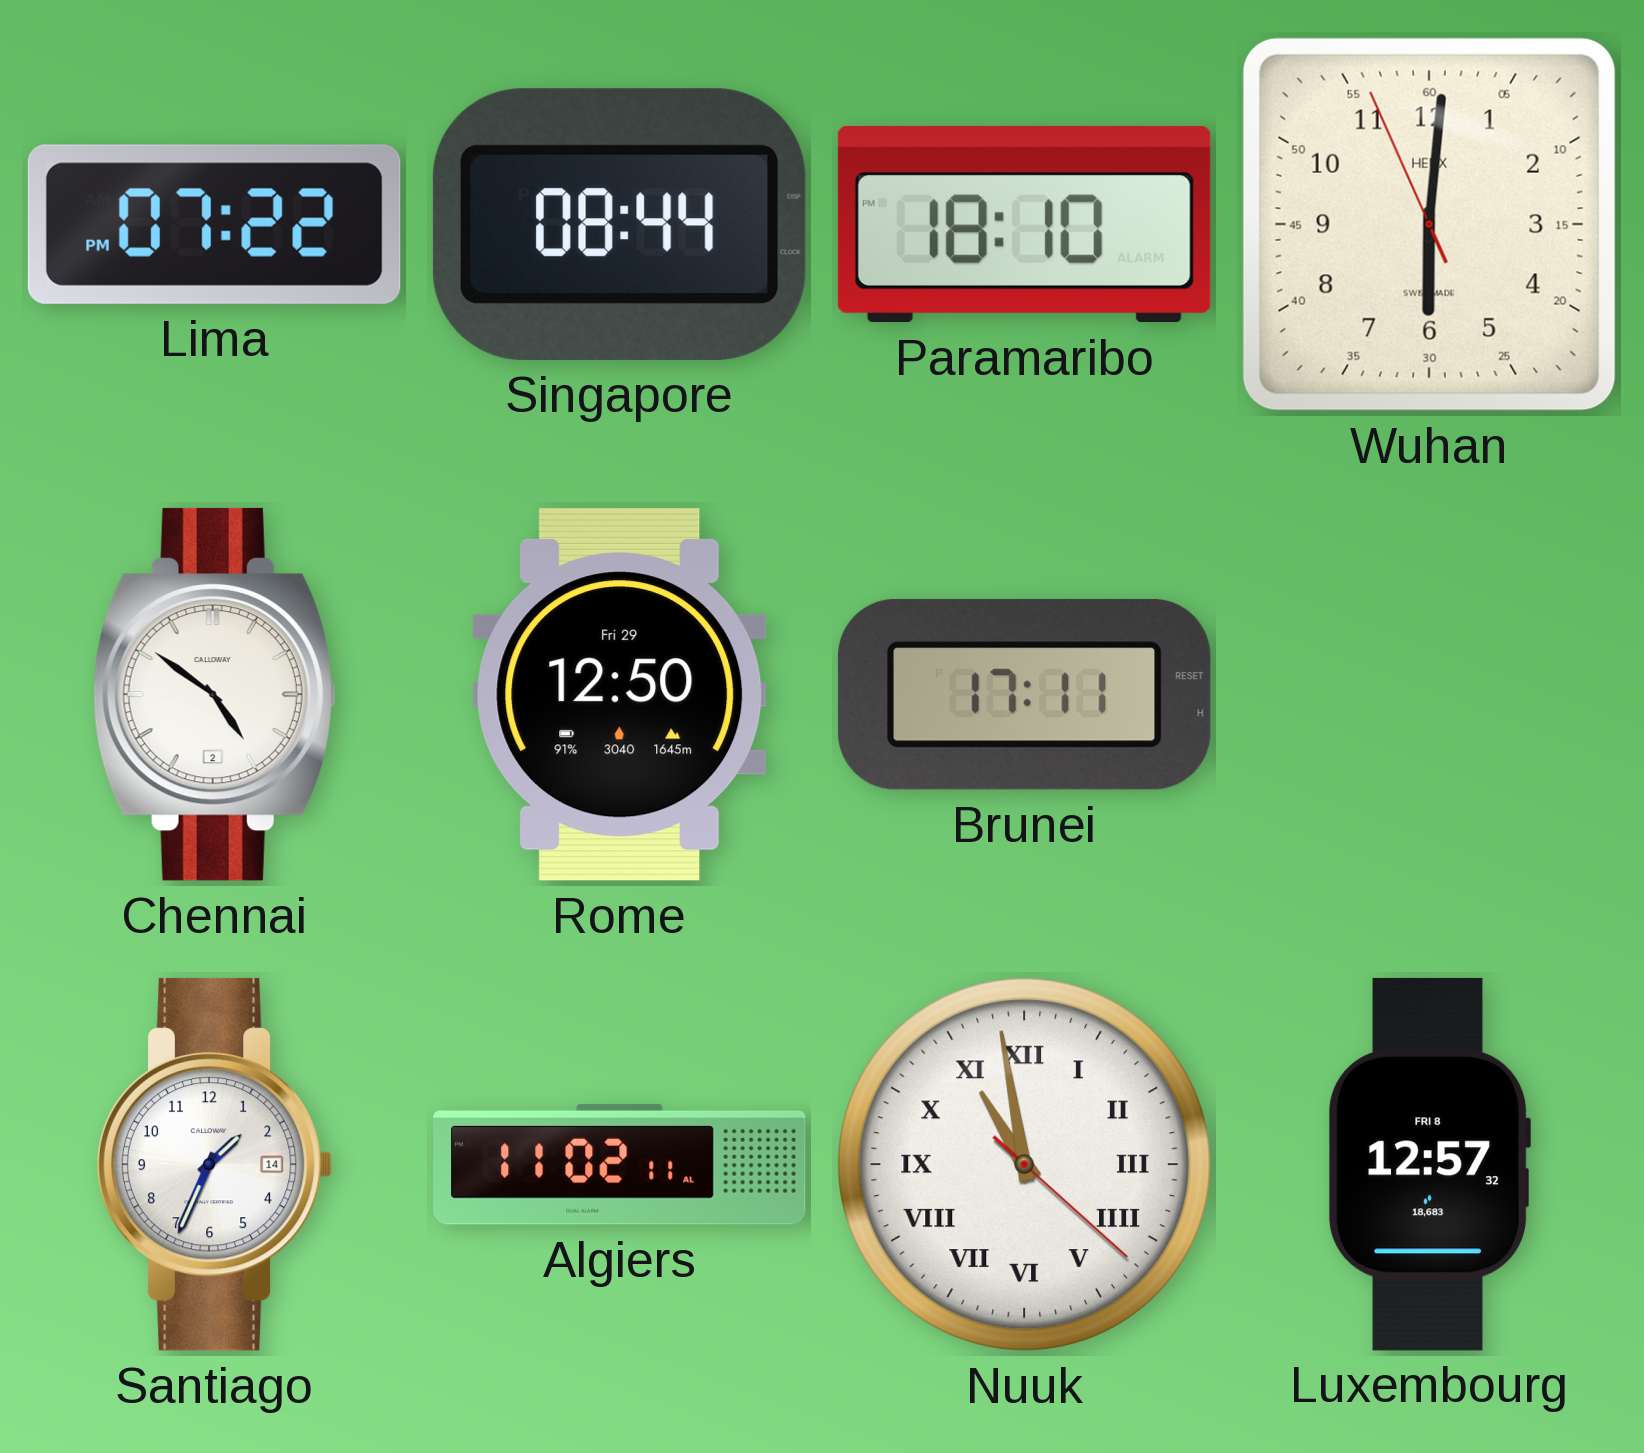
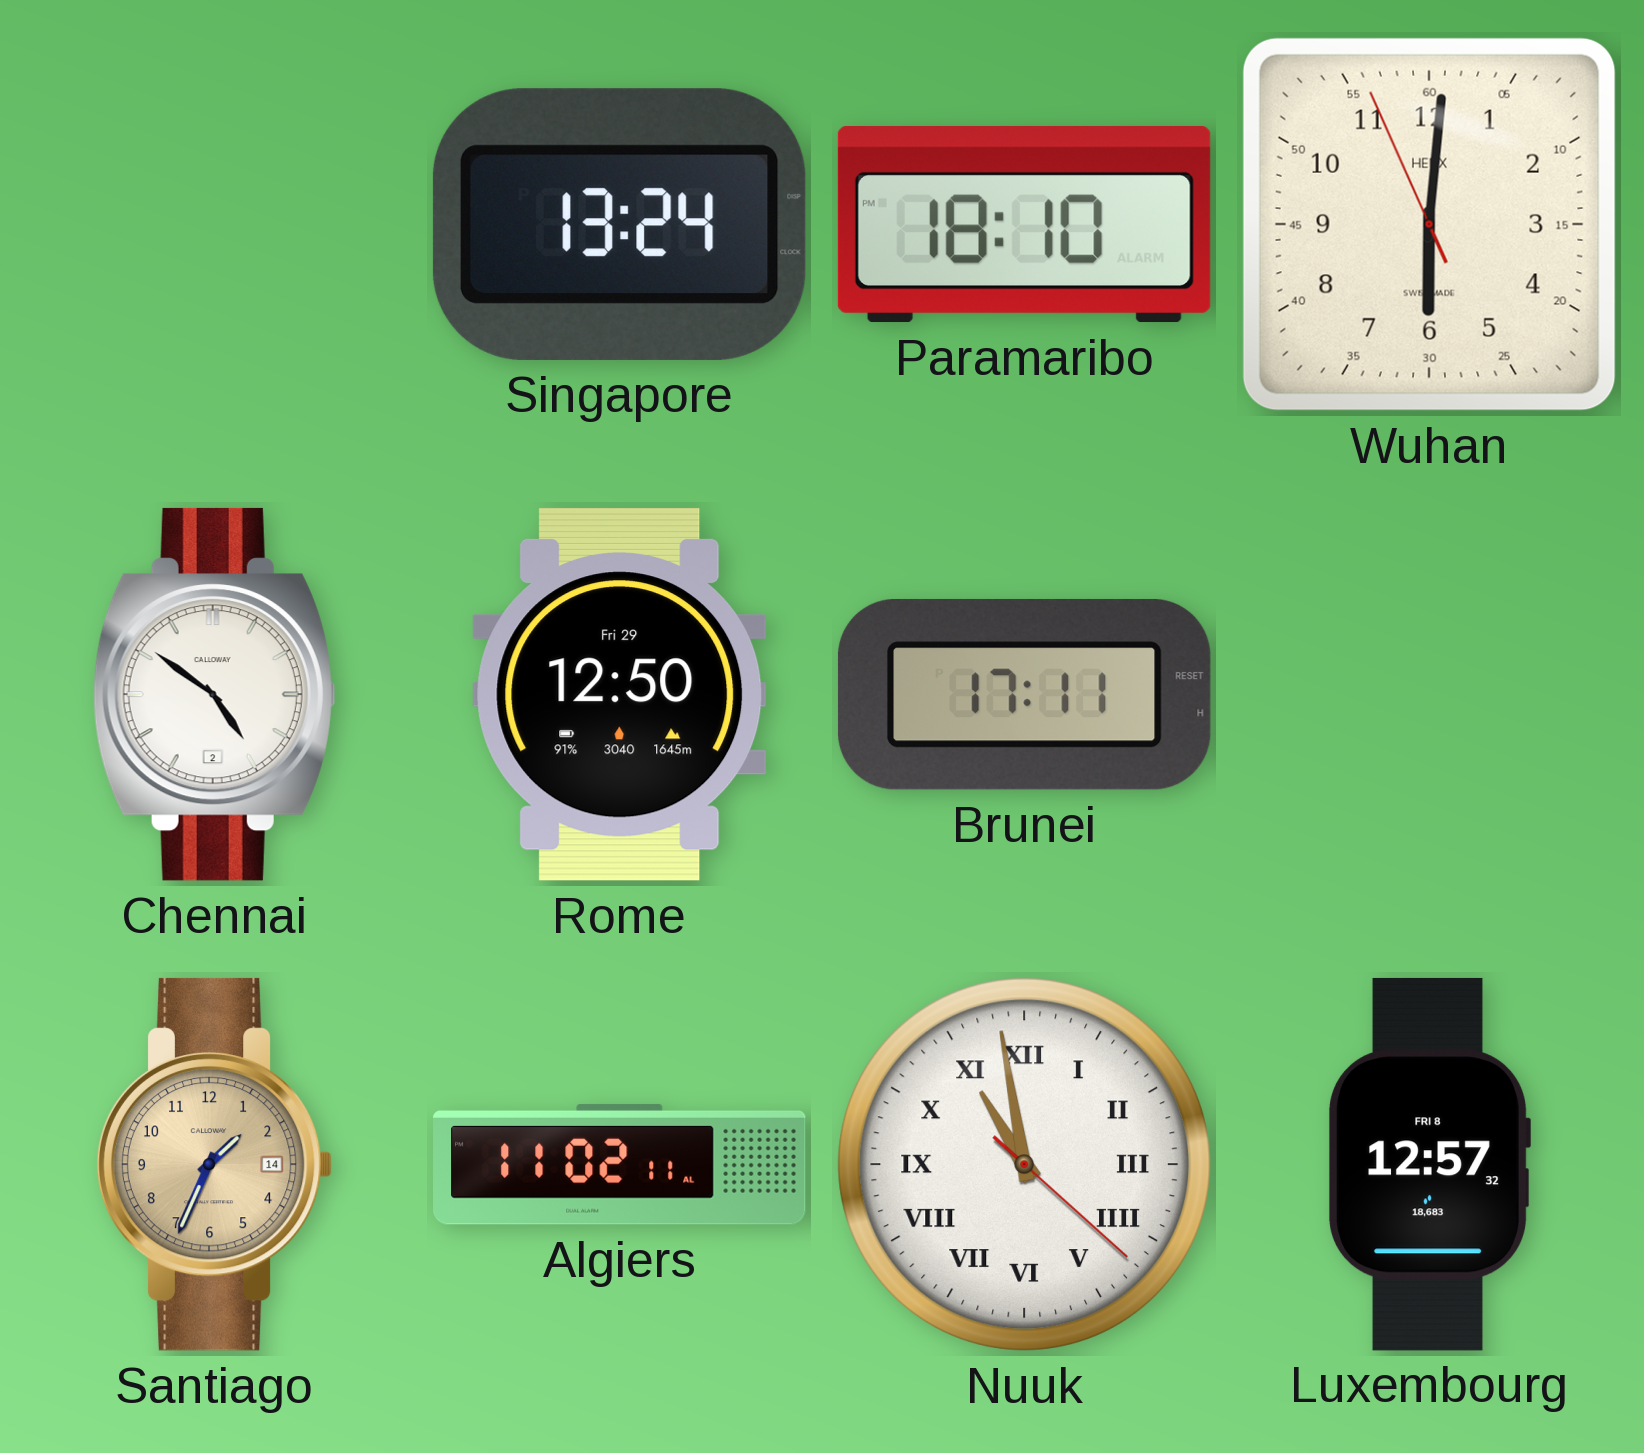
Lima: 07:22 -> none (214, 224)
Singapore: 08:44 -> 13:24 (619, 224)
Santiago dial: white -> champagne (215, 1164)
